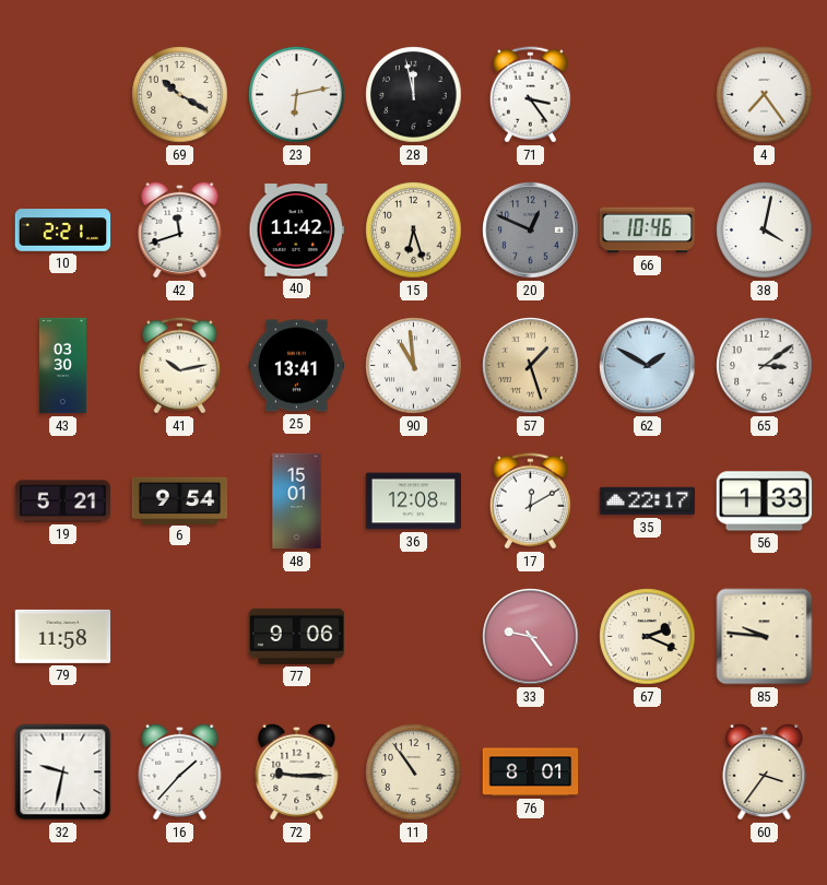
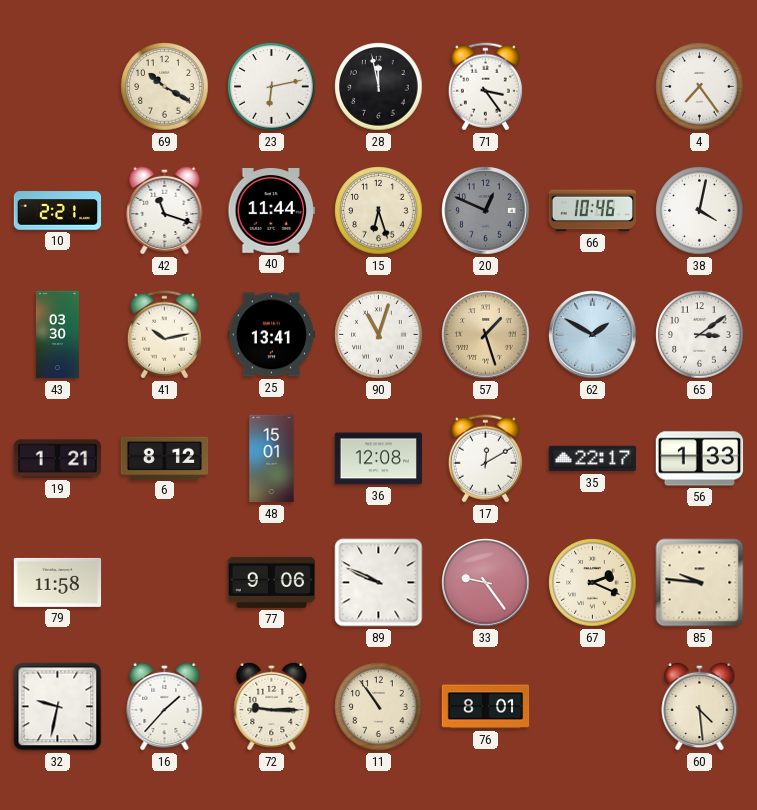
42: 11:42 -> 11:18 (165, 210)
40: 11:42 -> 11:44 (272, 211)
90: 10:59 -> 11:03 (379, 335)
19: 5:21 -> 1:21 (58, 459)
6: 9:54 -> 8:12 (165, 458)
89: none -> 9:49 (379, 583)
60: 3:36 -> 4:29 (700, 706)
